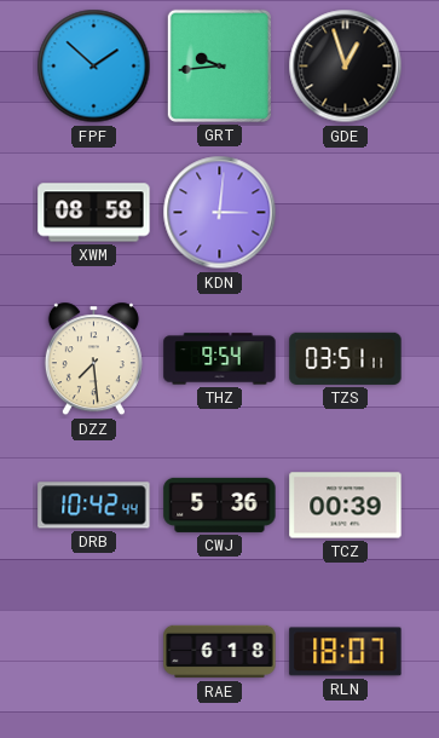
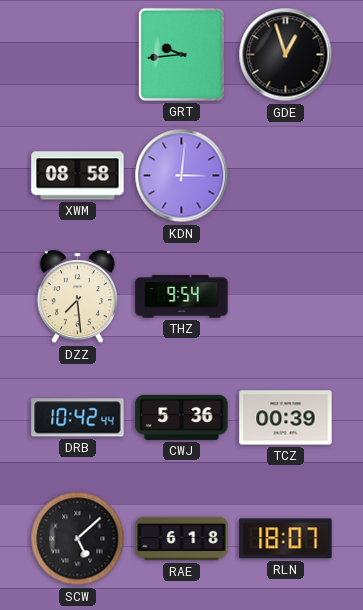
FPF: 1:52 -> none (94, 67)
TZS: 03:51 -> none (346, 358)
SCW: none -> 5:08 (78, 539)
